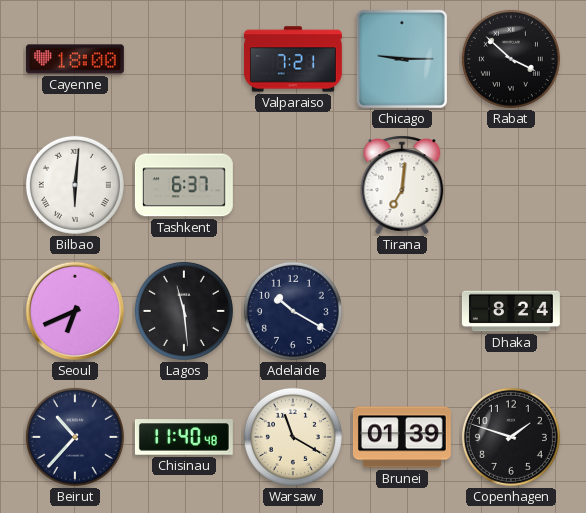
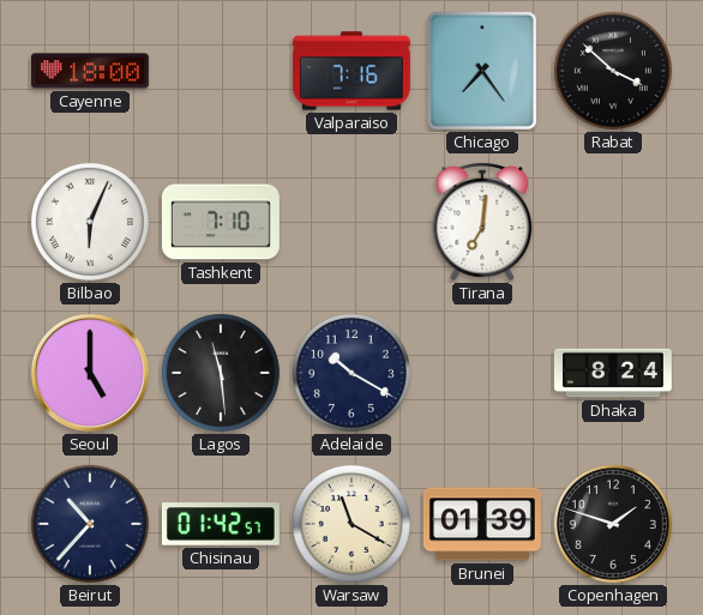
Valparaiso: 7:21 -> 7:16 (351, 71)
Chicago: 9:15 -> 7:24 (482, 71)
Bilbao: 6:01 -> 6:04 (90, 222)
Tashkent: 6:37 -> 7:10 (221, 222)
Seoul: 6:41 -> 5:00 (90, 373)
Chisinau: 11:40 -> 01:42 (221, 524)
